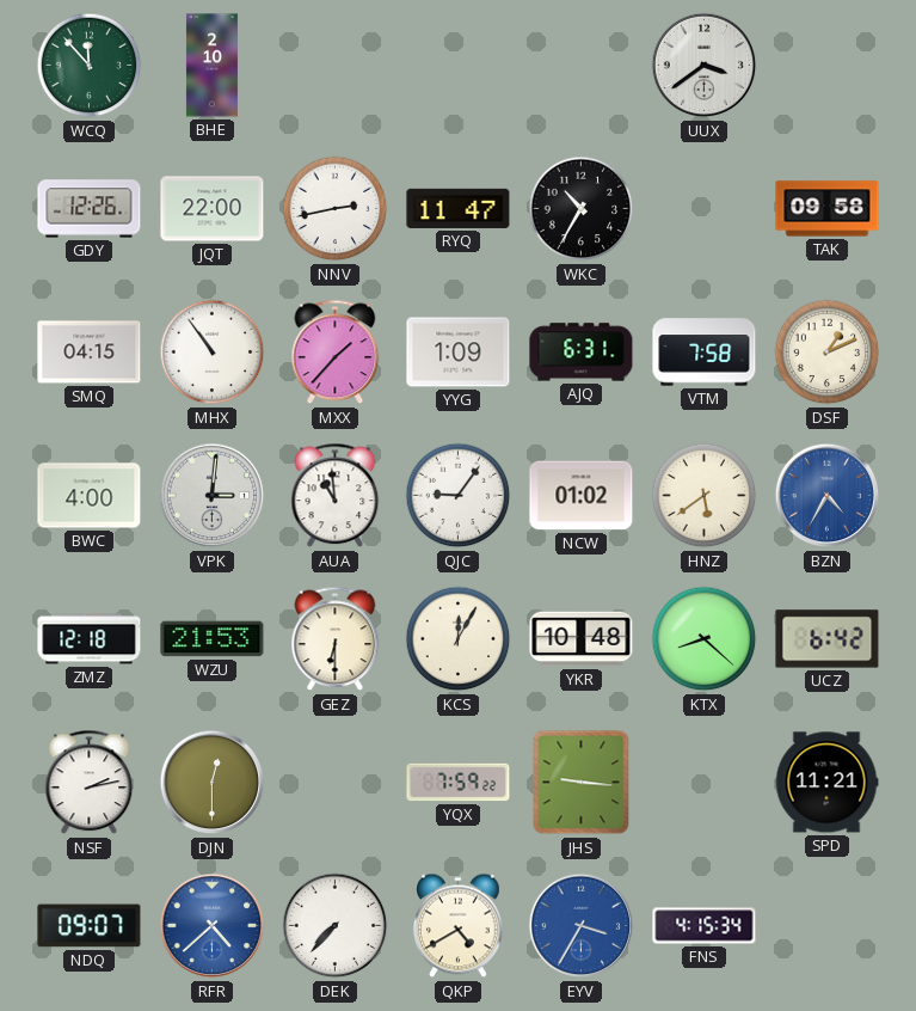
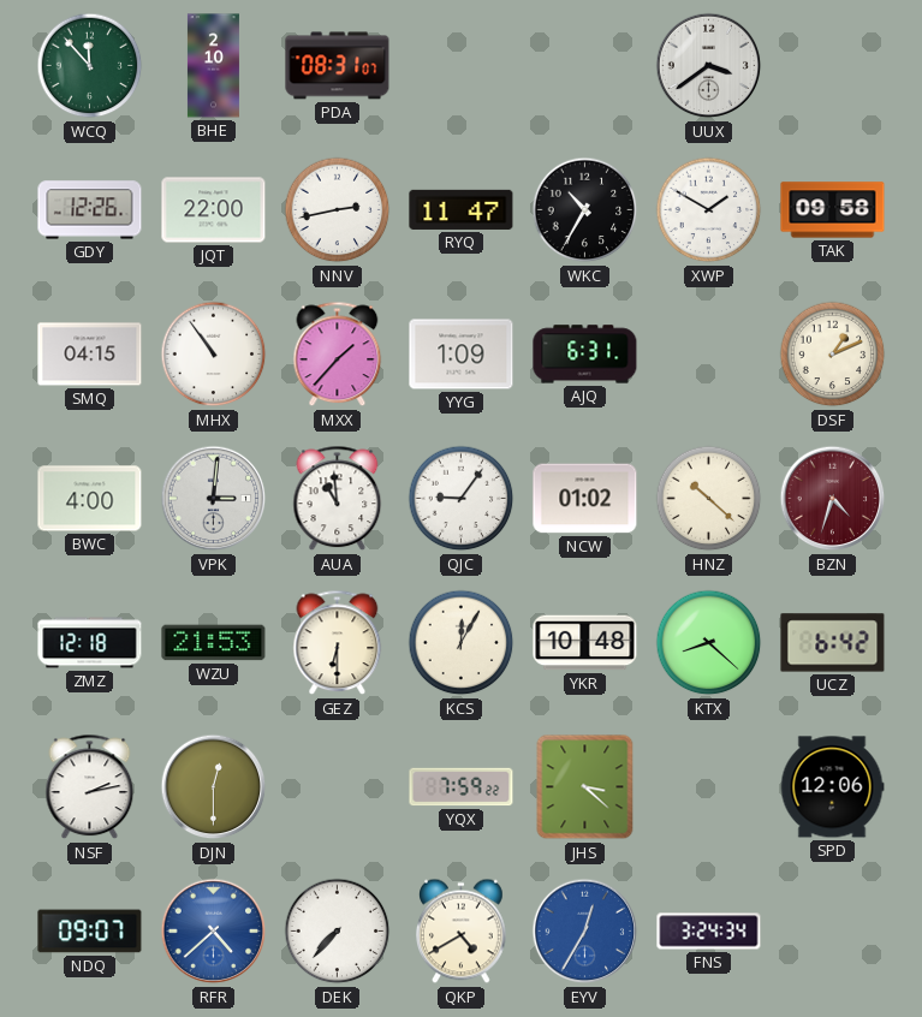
PDA: none -> 08:31 (338, 66)
XWP: none -> 1:50 (709, 210)
VTM: 7:58 -> none (705, 353)
HNZ: 5:39 -> 10:22 (709, 499)
BZN: 4:35 -> 4:33 (833, 499)
BZN dial: blue -> burgundy (833, 499)
JHS: 9:16 -> 3:22 (585, 787)
SPD: 11:21 -> 12:06 (832, 787)
EYV: 3:35 -> 12:35 (585, 932)
FNS: 4:15 -> 3:24 (709, 932)
